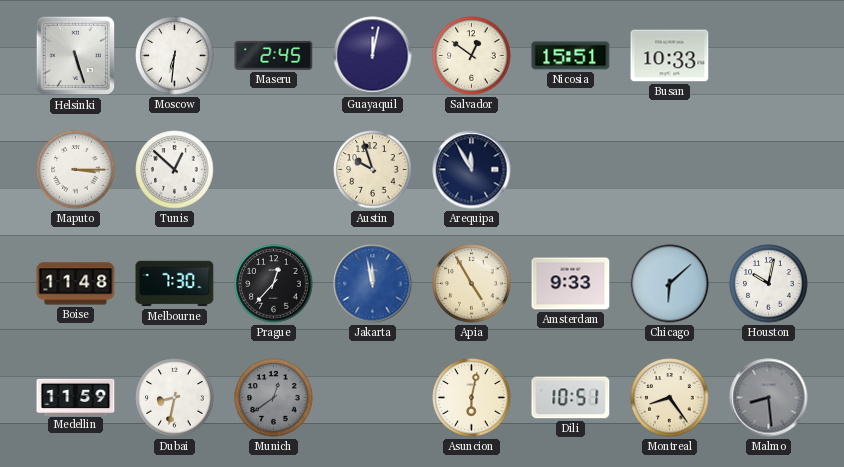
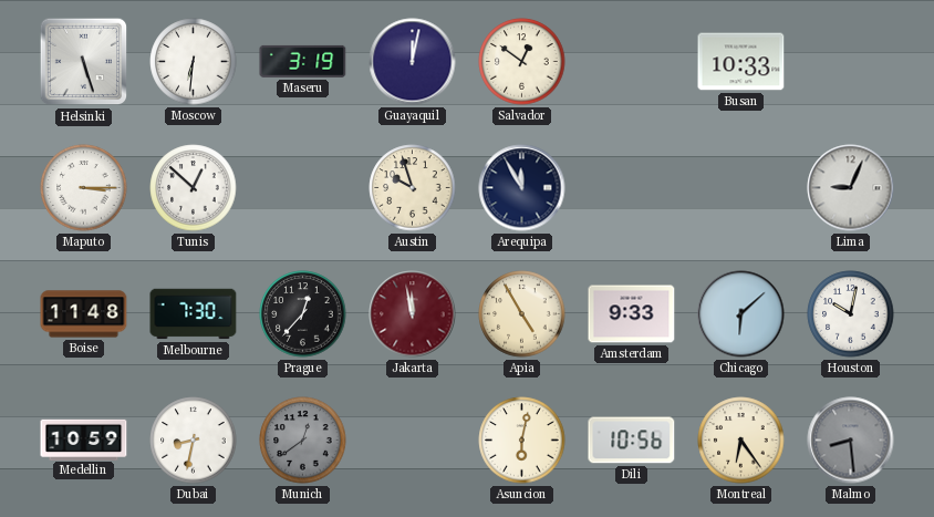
Maseru: 2:45 -> 3:19 (303, 61)
Nicosia: 15:51 -> none (571, 56)
Lima: none -> 9:04 (851, 188)
Jakarta dial: blue -> burgundy (413, 314)
Medellin: 11:59 -> 10:59 (84, 440)
Dili: 10:51 -> 10:56 (632, 441)
Montreal: 8:24 -> 6:24 (741, 441)
